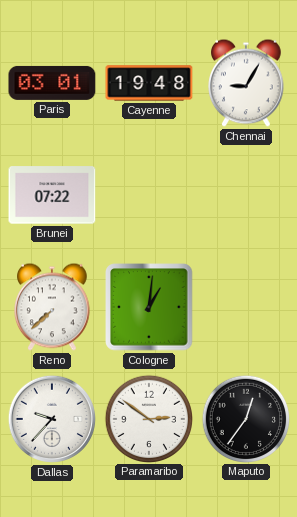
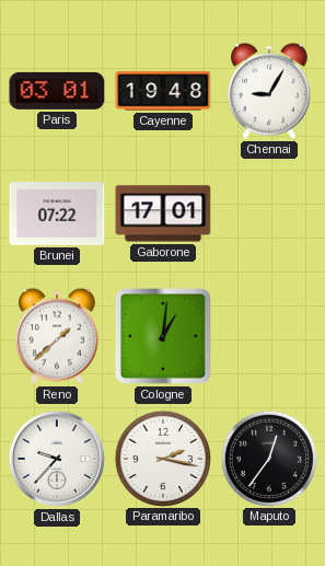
Gaborone: none -> 17:01 (163, 213)
Reno: 7:38 -> 1:38 (58, 336)
Paramaribo: 2:51 -> 2:17 (162, 458)
